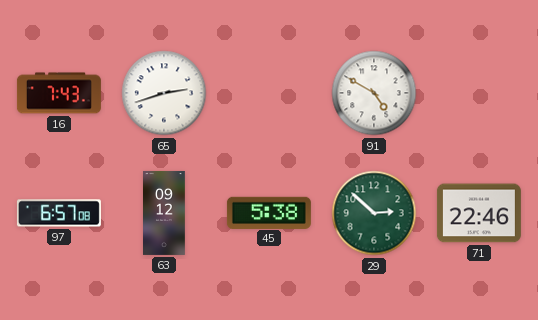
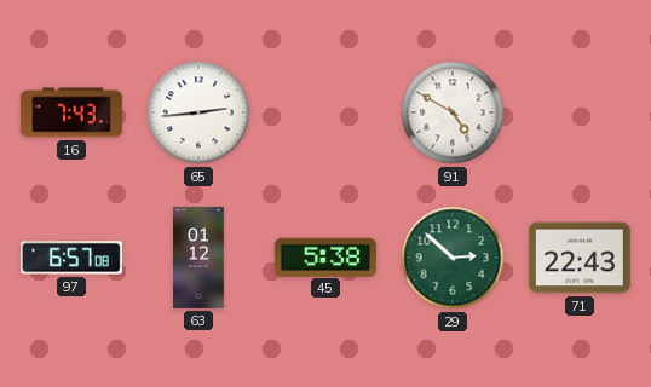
65: 2:42 -> 2:44 (198, 112)
63: 09:12 -> 01:12 (198, 258)
71: 22:46 -> 22:43 (580, 258)
